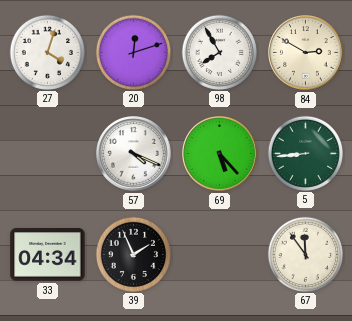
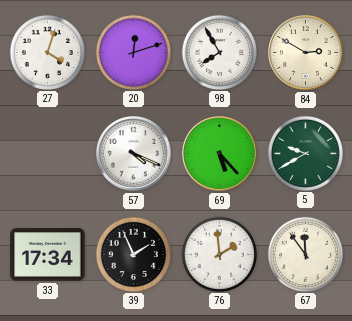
5: 8:44 -> 9:40 (305, 153)
33: 04:34 -> 17:34 (48, 255)
76: none -> 1:59 (219, 254)
